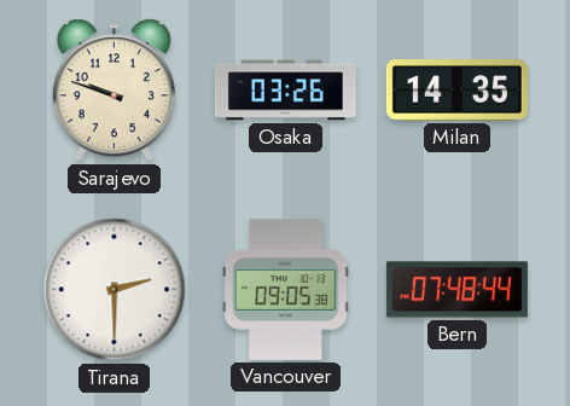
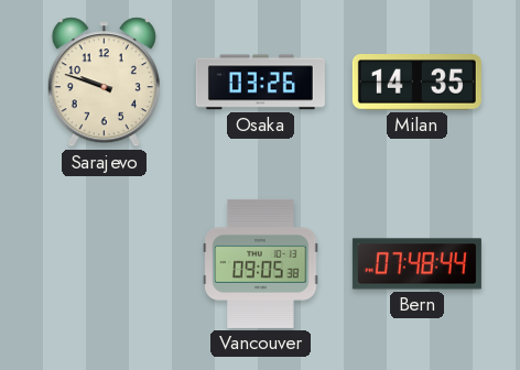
Tirana: 2:30 -> none (115, 290)
